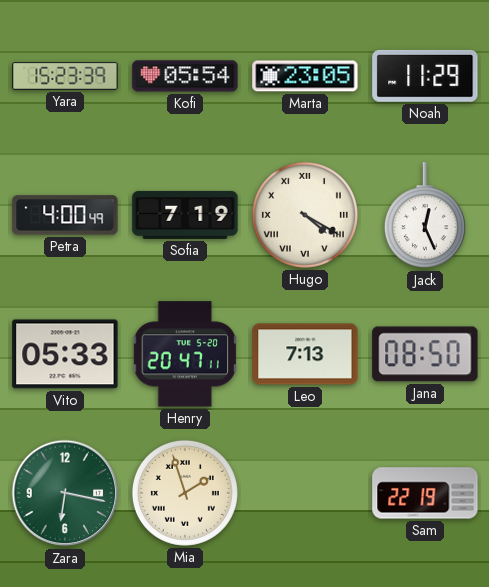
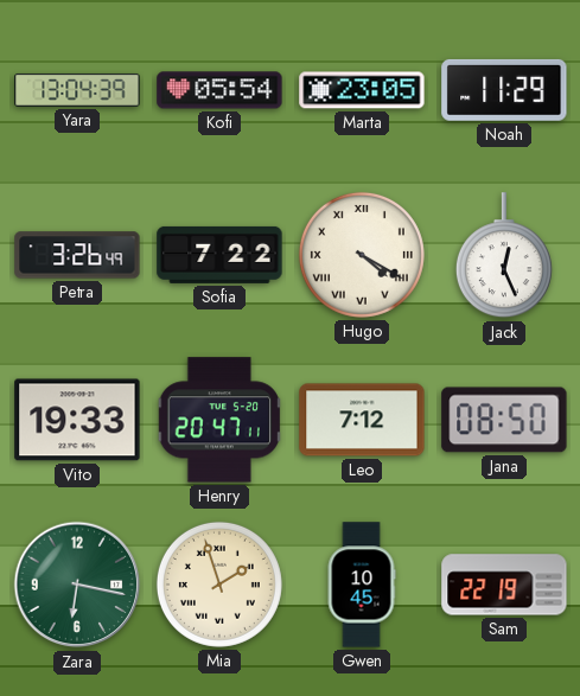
Yara: 15:23 -> 13:04 (77, 90)
Petra: 4:00 -> 3:26 (77, 255)
Sofia: 7:19 -> 7:22 (219, 255)
Vito: 05:33 -> 19:33 (77, 420)
Leo: 7:13 -> 7:12 (362, 420)
Gwen: none -> 10:45 (362, 585)
